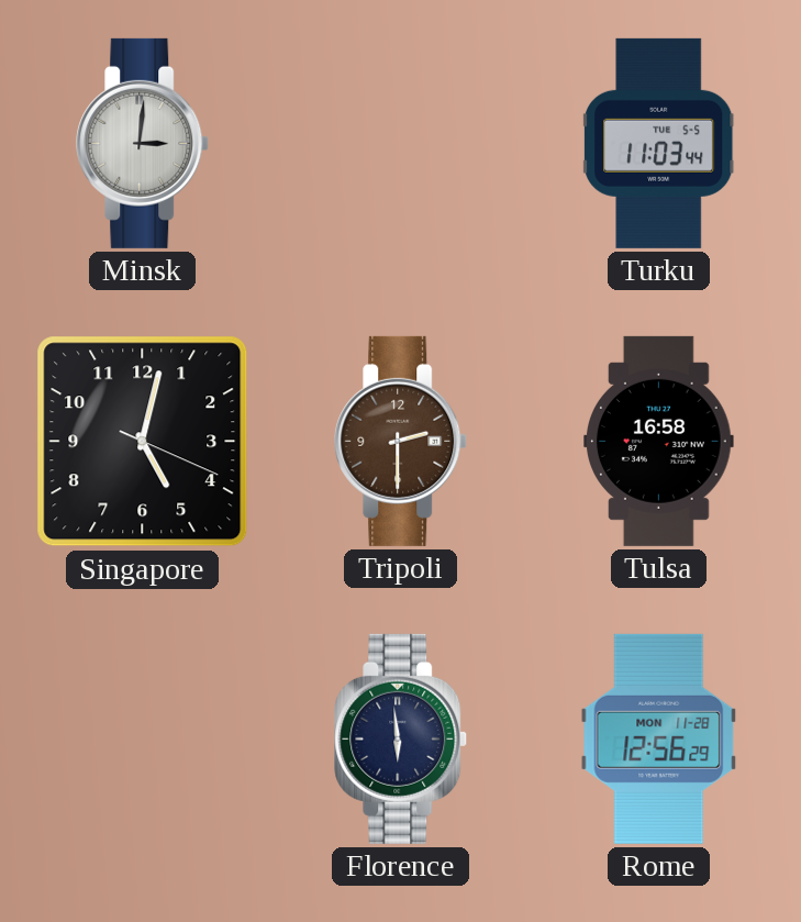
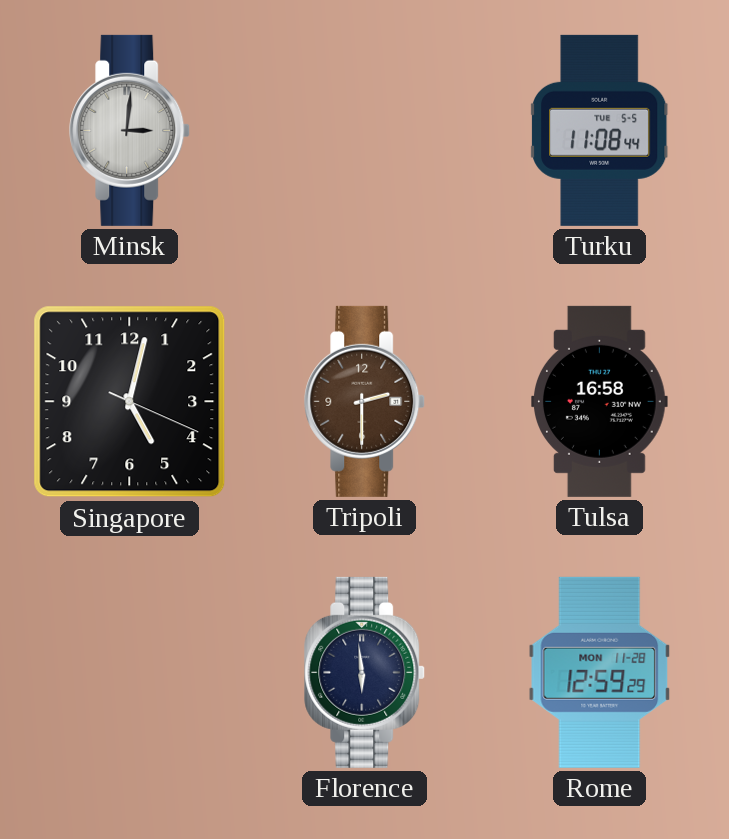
Turku: 11:03 -> 11:08 (600, 130)
Rome: 12:56 -> 12:59 (600, 672)
